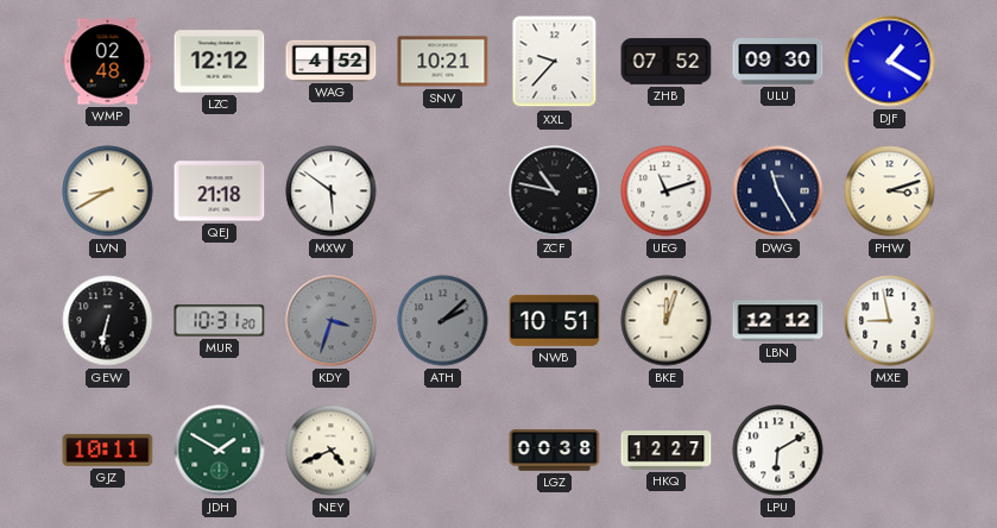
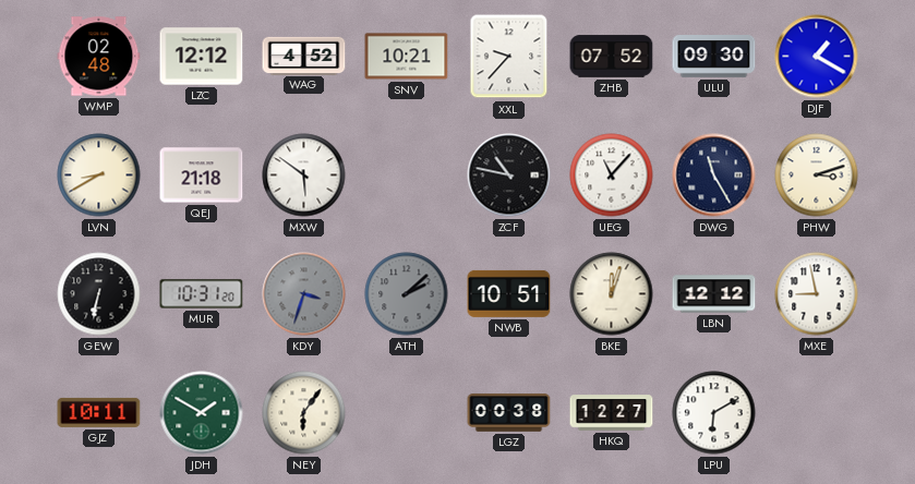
UEG: 11:12 -> 11:07 (612, 176)
NEY: 4:41 -> 6:06 (304, 413)
